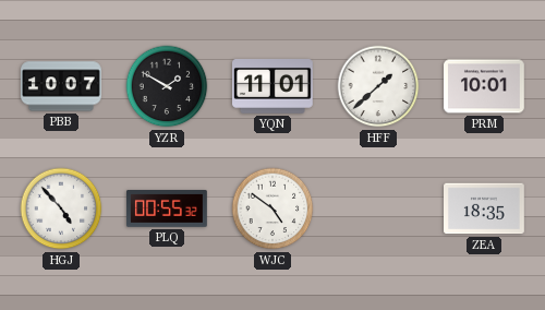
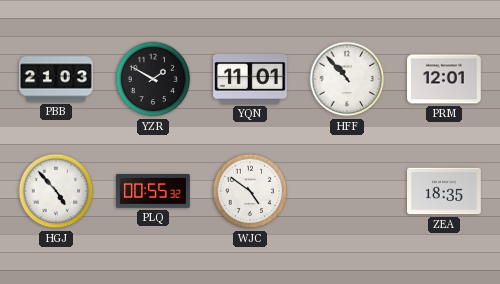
PBB: 10:07 -> 21:03 (57, 79)
HFF: 1:38 -> 10:53 (347, 79)
PRM: 10:01 -> 12:01 (445, 79)
